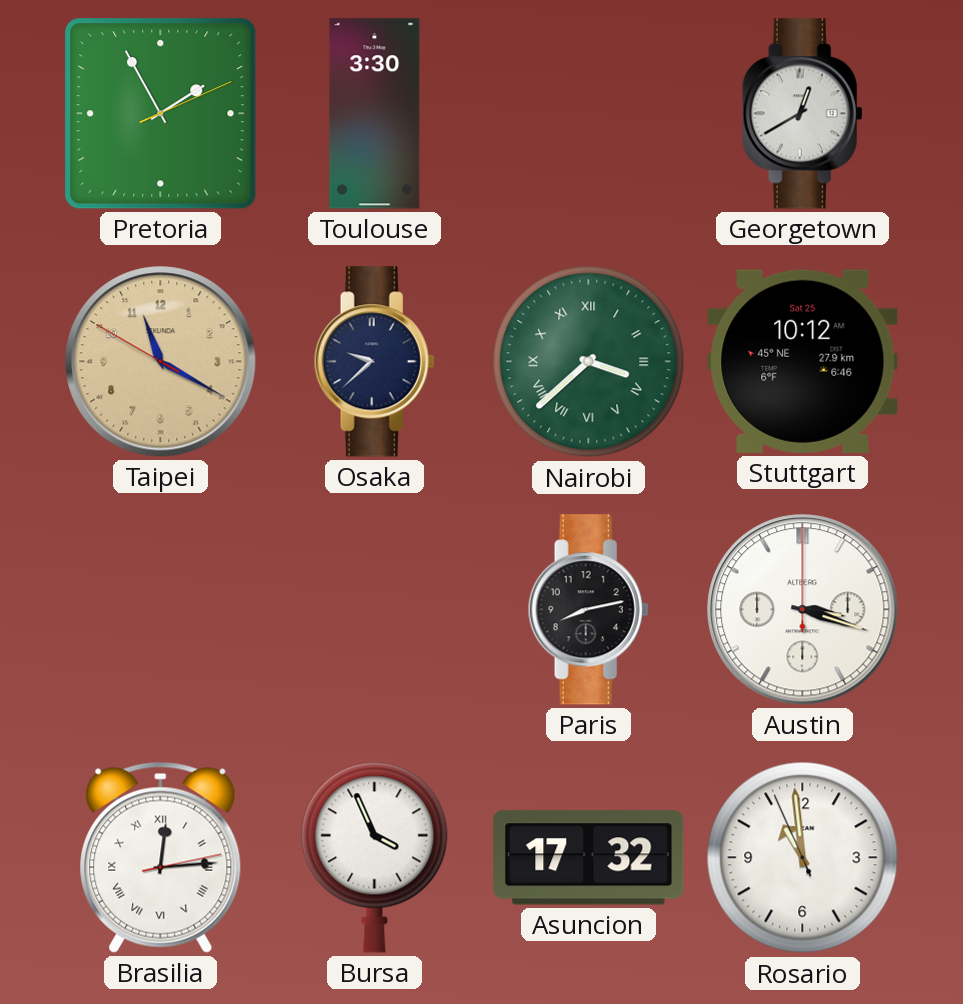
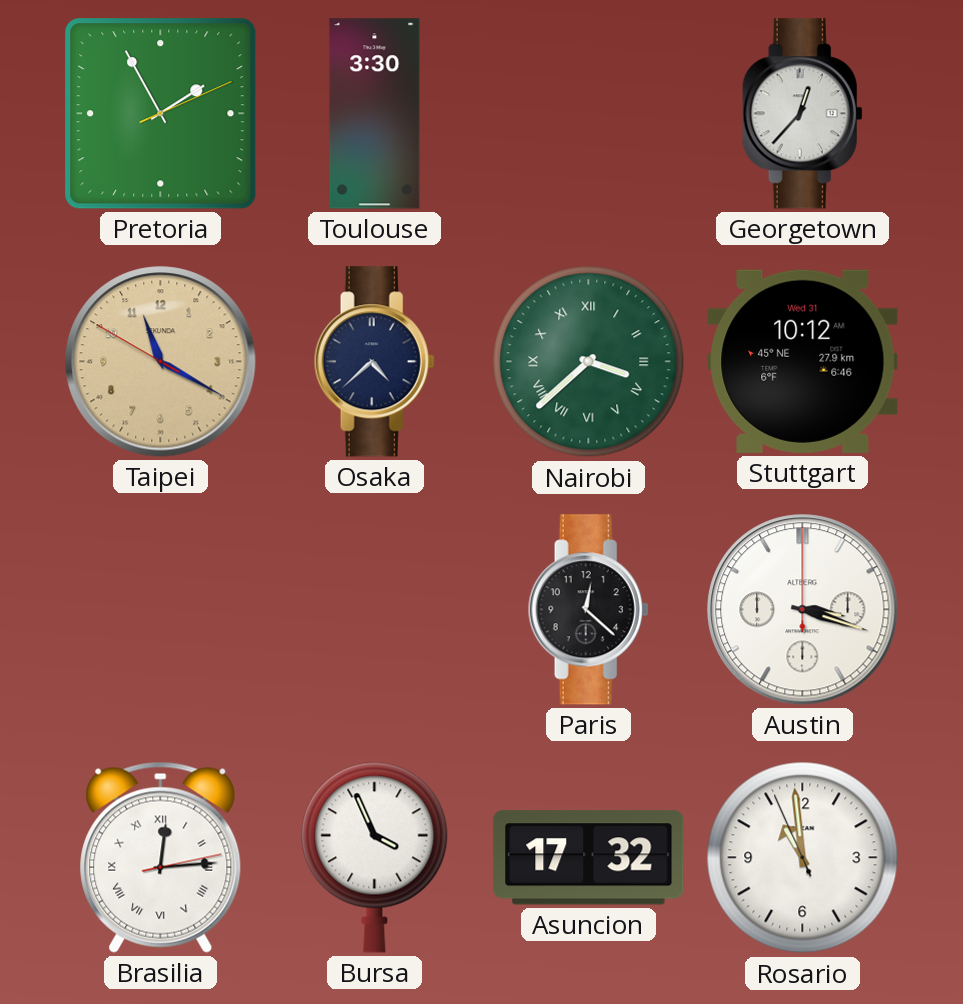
Georgetown: 12:40 -> 12:37 (802, 114)
Osaka: 9:38 -> 4:38 (374, 362)
Stuttgart date: Sat 25 -> Wed 31 (803, 361)
Paris: 8:13 -> 12:22 (588, 610)
